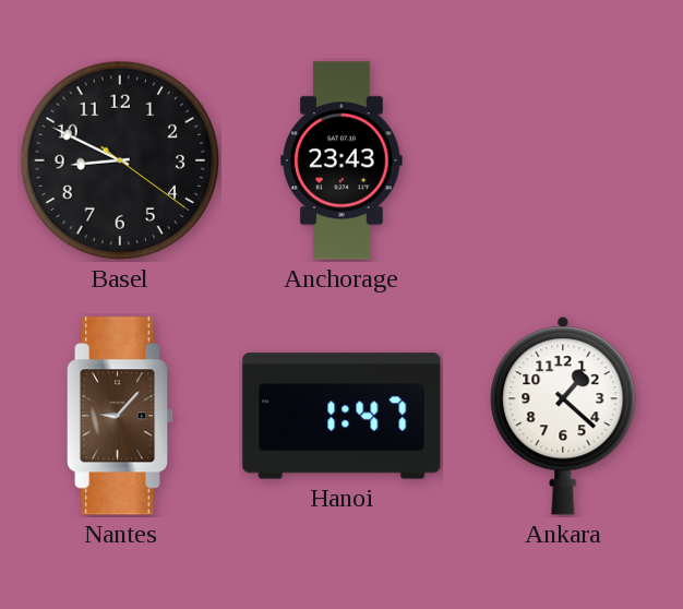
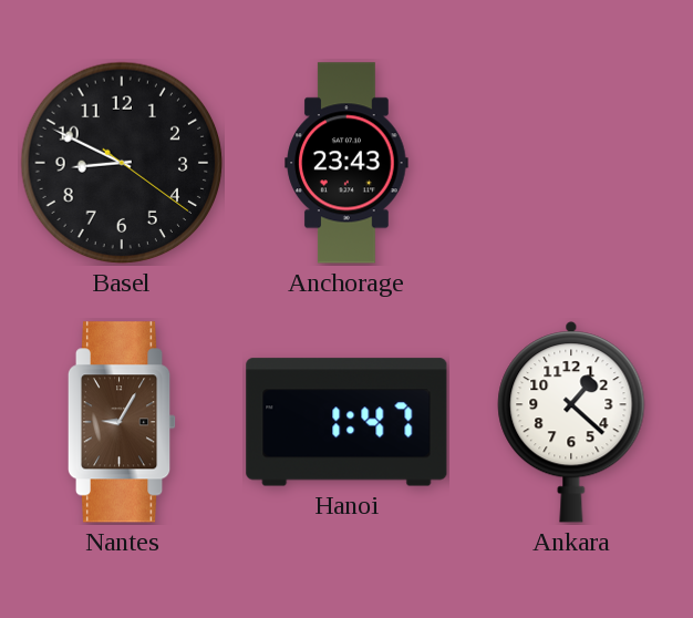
Nantes: 9:07 -> 9:05 (122, 422)
